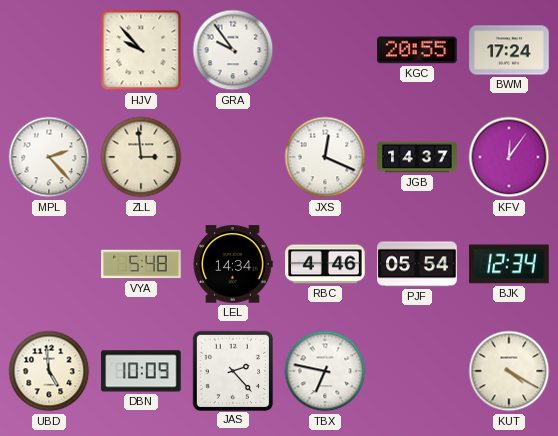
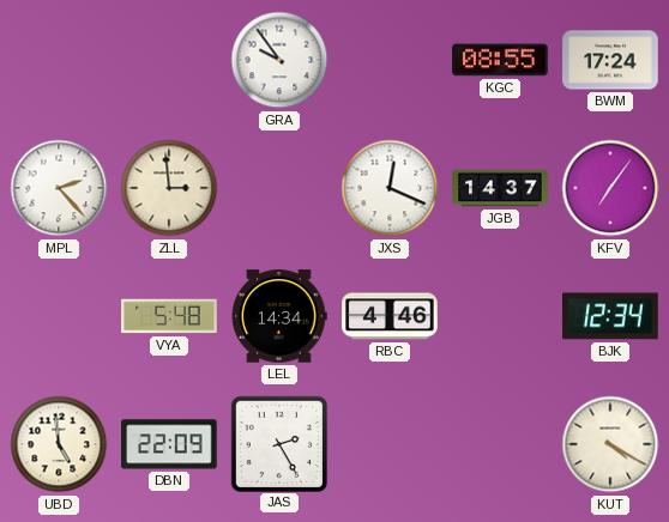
HJV: 9:53 -> none (141, 50)
KGC: 20:55 -> 08:55 (500, 60)
KFV: 12:06 -> 7:06 (610, 188)
PJF: 05:54 -> none (417, 264)
DBN: 10:09 -> 22:09 (169, 444)
JAS: 2:23 -> 2:25 (278, 443)
TBX: 6:47 -> none (325, 371)
